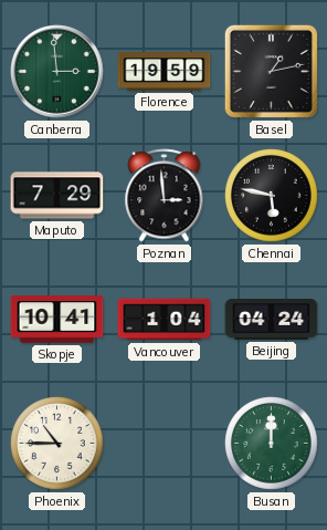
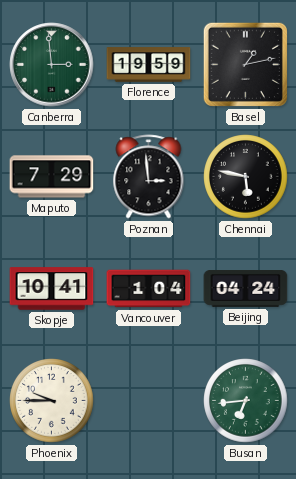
Phoenix: 10:45 -> 9:45 (52, 401)
Busan: 12:00 -> 6:44 (246, 401)
